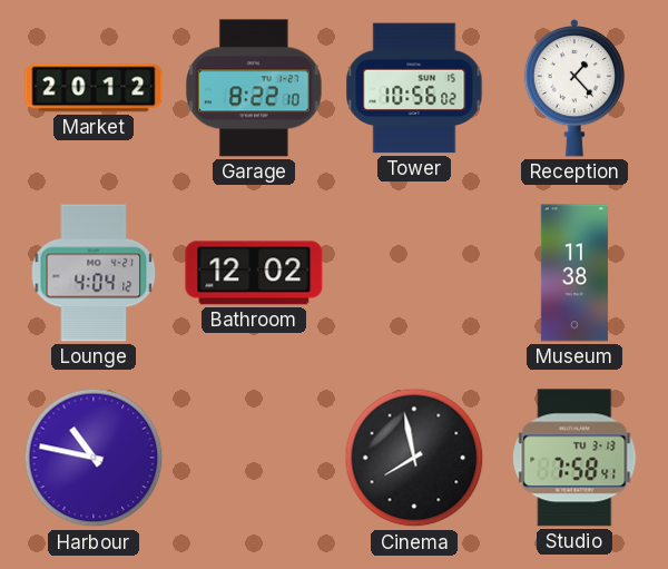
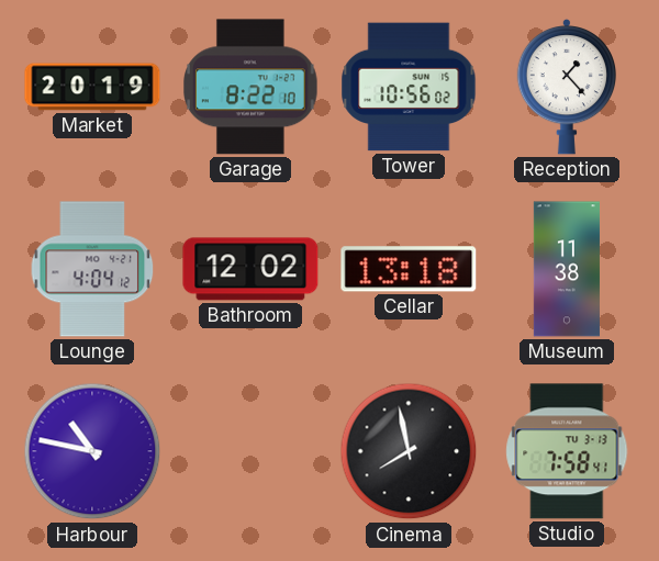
Market: 20:12 -> 20:19 (92, 87)
Cellar: none -> 13:18 (409, 269)
